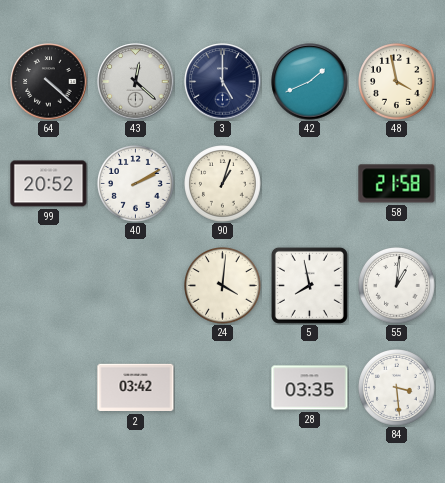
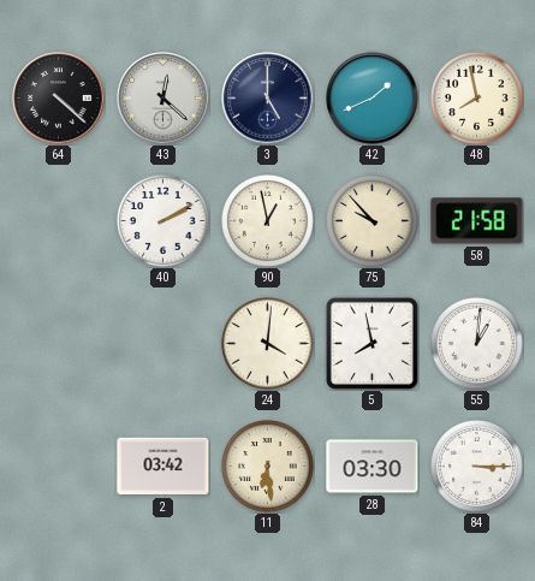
48: 3:58 -> 7:58 (477, 99)
99: 20:52 -> none (49, 184)
90: 1:03 -> 12:58 (268, 221)
75: none -> 9:53 (373, 221)
11: none -> 6:29 (268, 467)
28: 03:35 -> 03:30 (373, 467)
84: 3:29 -> 3:15 (477, 467)
